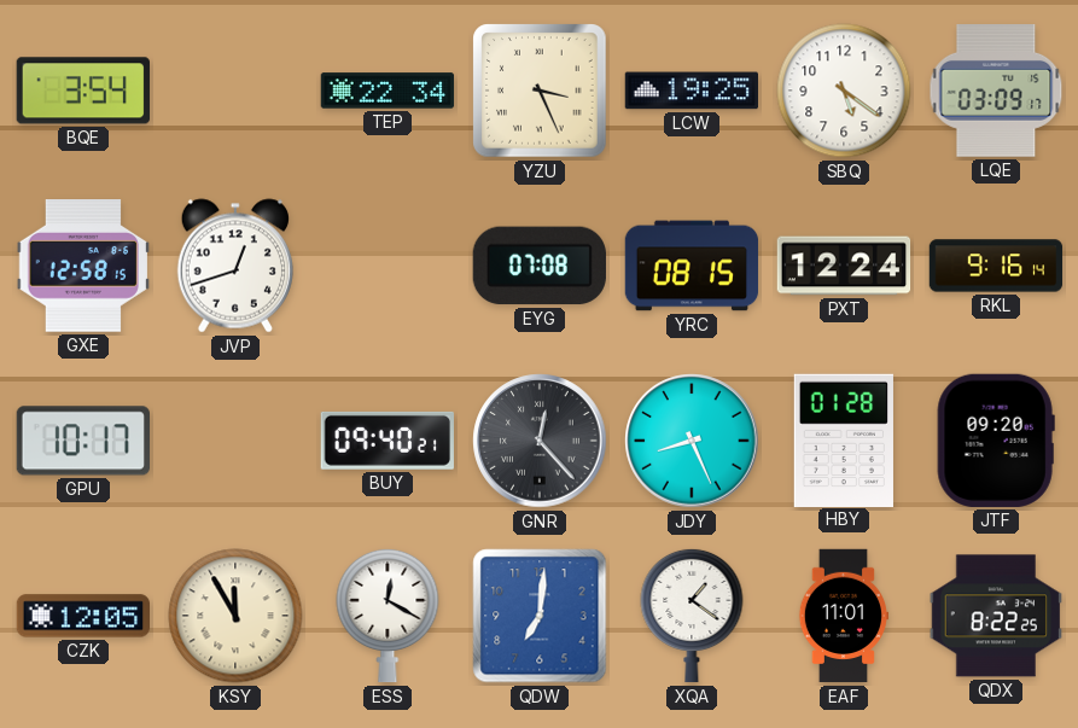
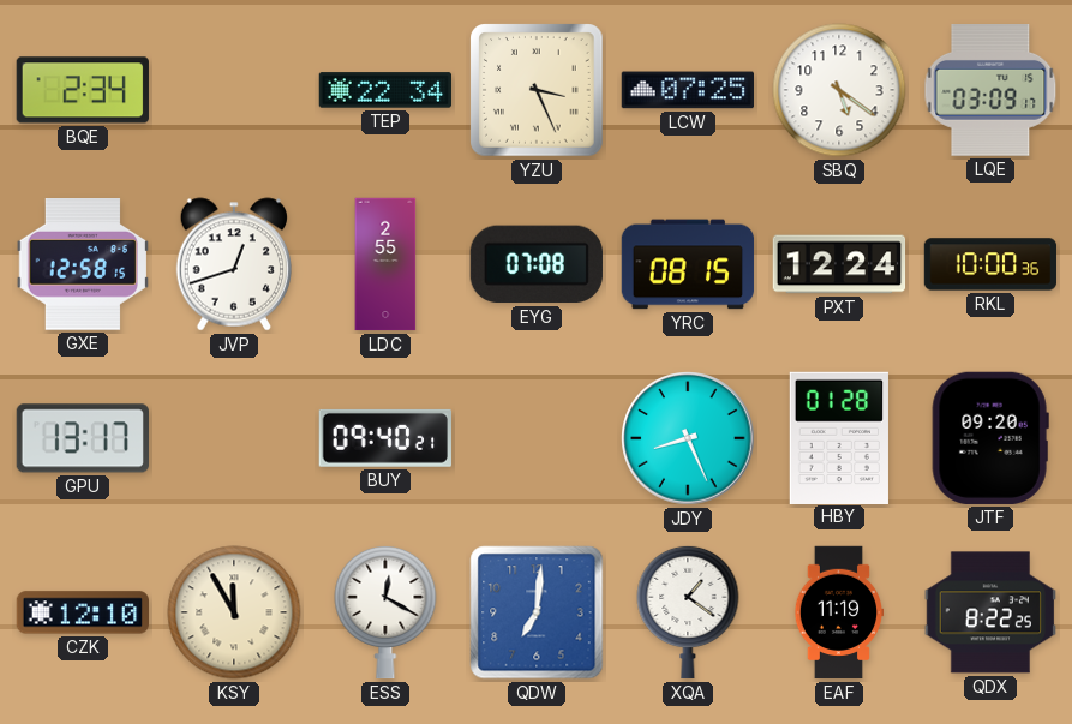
BQE: 3:54 -> 2:34 (83, 90)
LCW: 19:25 -> 07:25 (687, 90)
LDC: none -> 2:55 (385, 264)
RKL: 9:16 -> 10:00 (990, 264)
GPU: 10:17 -> 13:17 (82, 438)
GNR: 12:23 -> none (540, 441)
CZK: 12:05 -> 12:10 (82, 612)
EAF: 11:01 -> 11:19 (839, 612)
